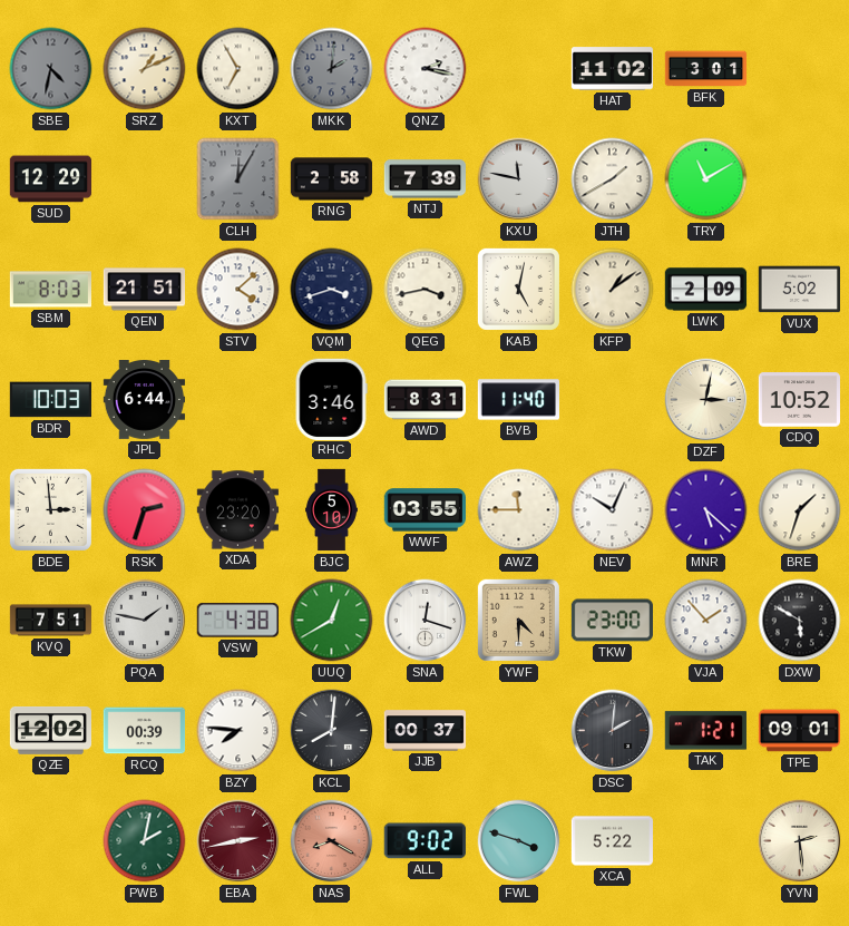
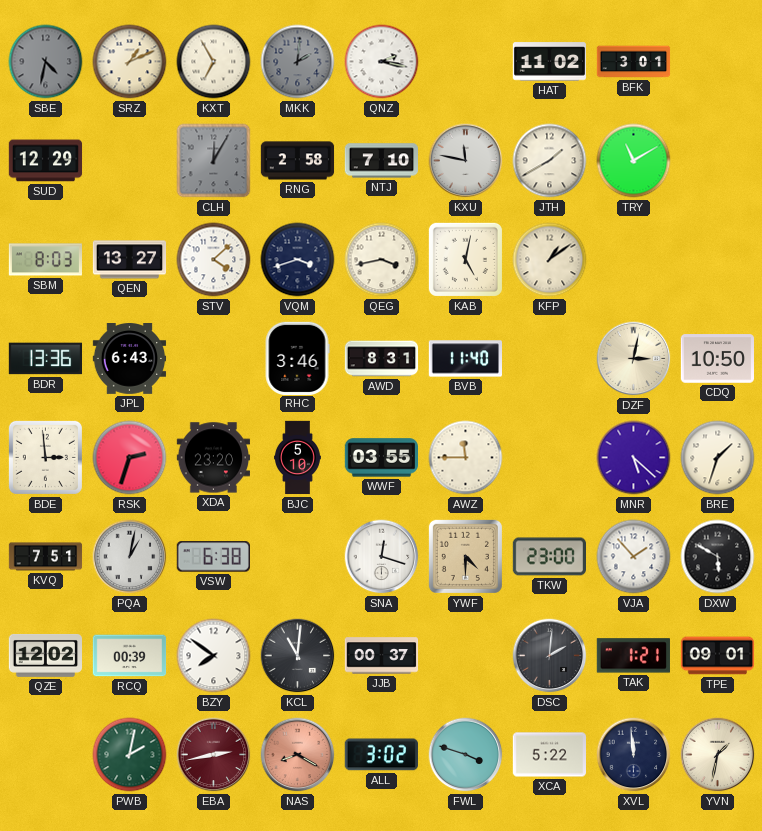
NTJ: 7:39 -> 7:10 (381, 161)
QEN: 21:51 -> 13:27 (130, 260)
LWK: 2:09 -> none (706, 290)
VUX: 5:02 -> none (799, 290)
BDR: 10:03 -> 13:36 (45, 359)
JPL: 6:44 -> 6:43 (130, 359)
CDQ: 10:52 -> 10:50 (717, 359)
NEV: 10:04 -> none (613, 510)
PQA: 1:47 -> 1:02 (130, 557)
VSW: 4:38 -> 6:38 (213, 557)
UUQ: 12:40 -> none (332, 621)
BZY: 7:46 -> 7:51 (214, 656)
KCL: 8:01 -> 11:01 (298, 656)
ALL: 9:02 -> 3:02 (381, 755)
XVL: none -> 11:59 (634, 755)
YVN: 2:29 -> 1:32 (718, 755)
